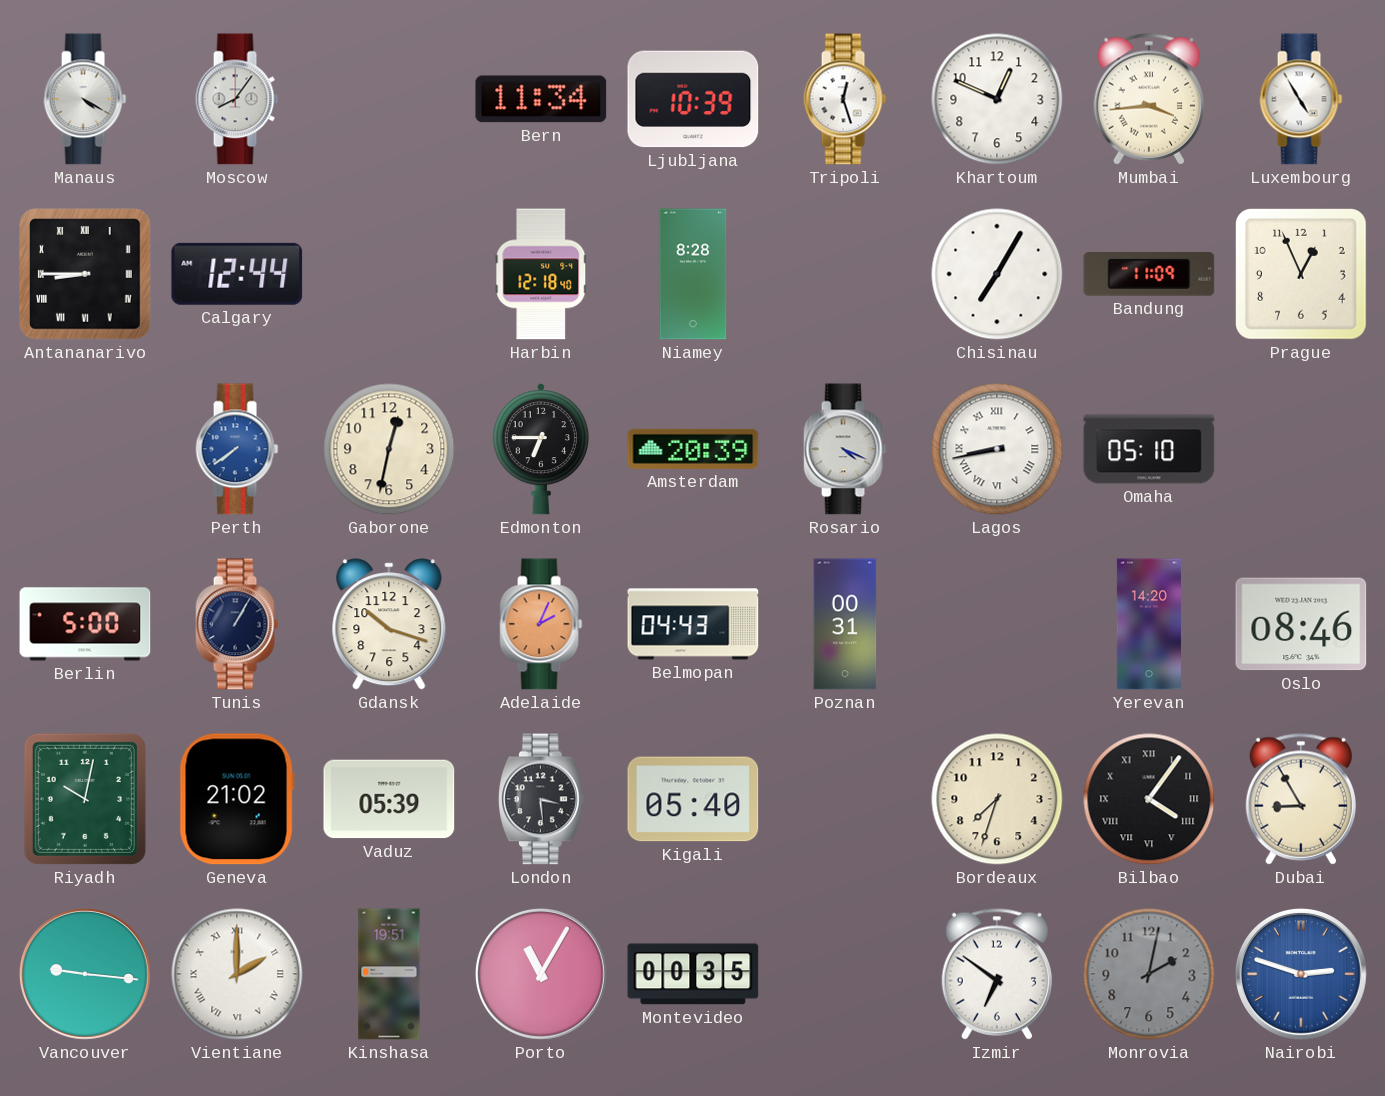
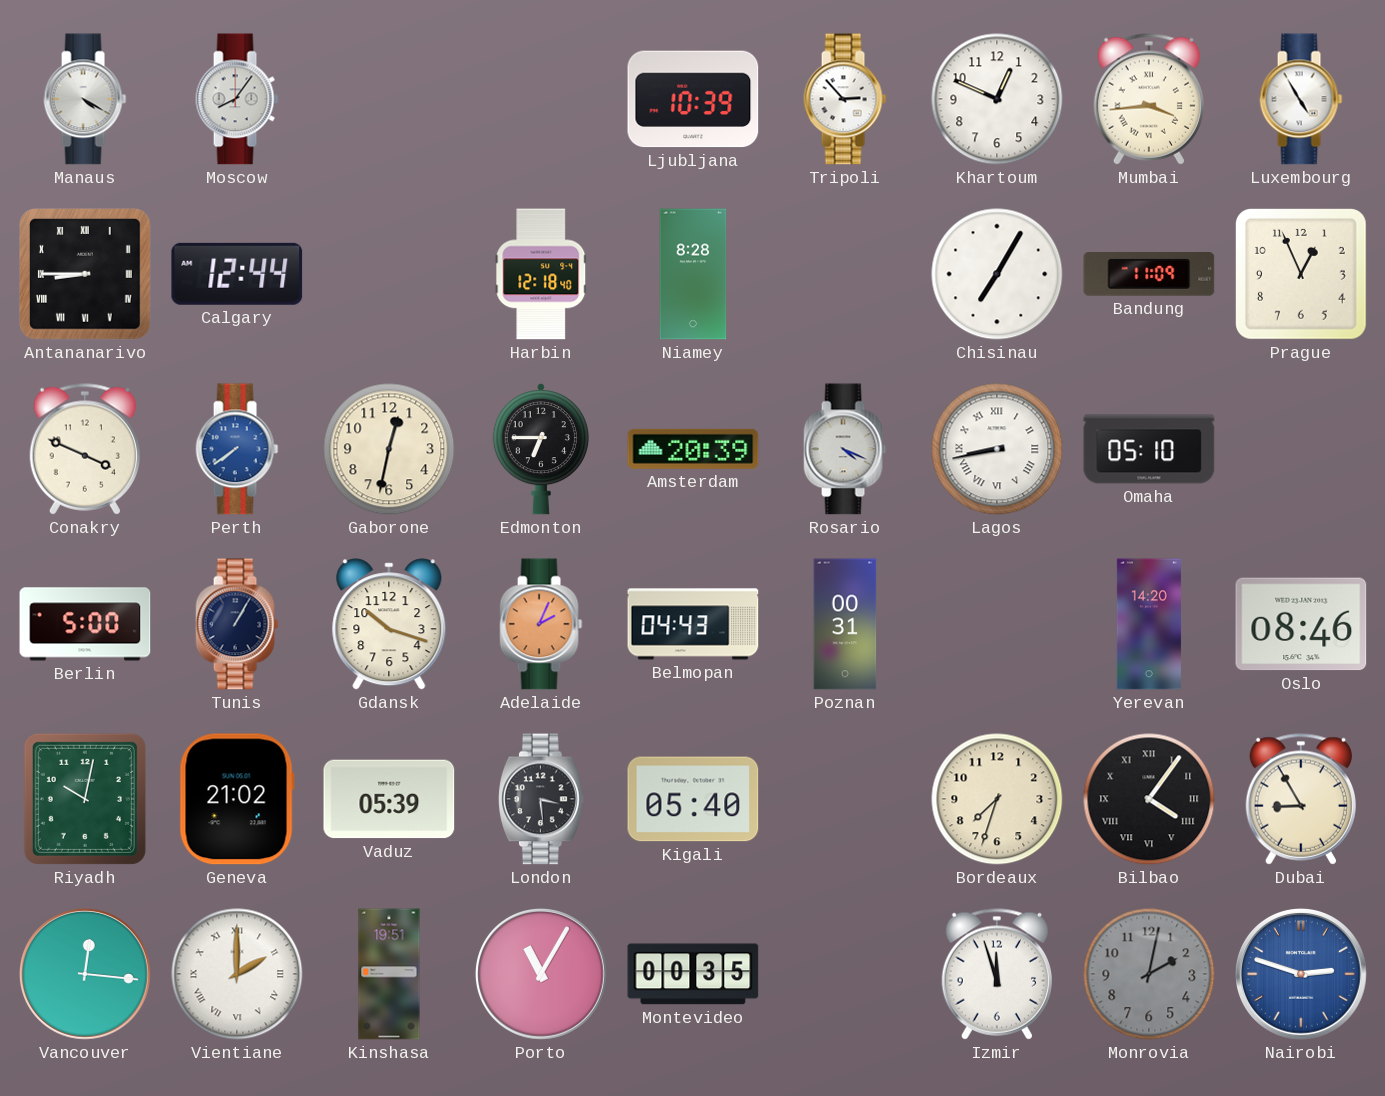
Bern: 11:34 -> none (541, 99)
Tripoli: 12:27 -> 2:53 (845, 99)
Conakry: none -> 3:49 (85, 449)
Vancouver: 9:16 -> 12:16 (85, 974)
Izmir: 6:51 -> 11:57 (997, 974)
